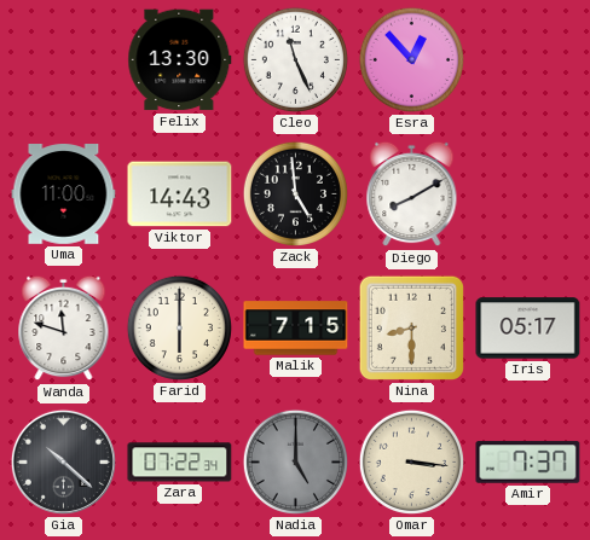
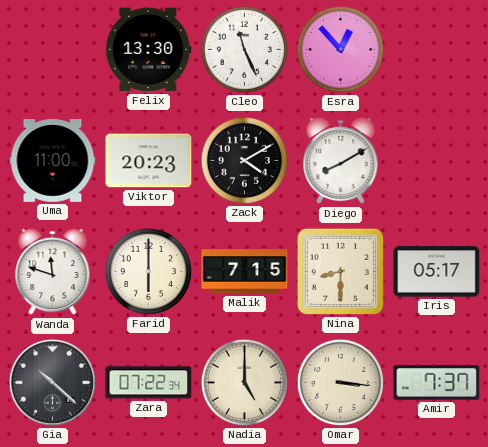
Viktor: 14:43 -> 20:23 (149, 161)
Zack: 4:59 -> 4:10 (244, 160)
Nadia dial: grey -> cream (244, 382)
